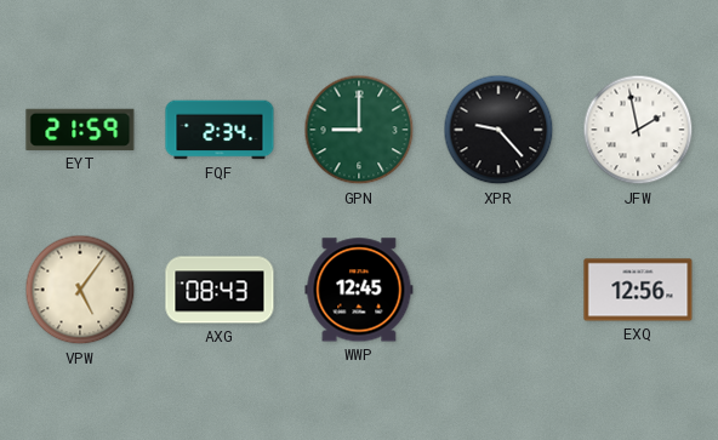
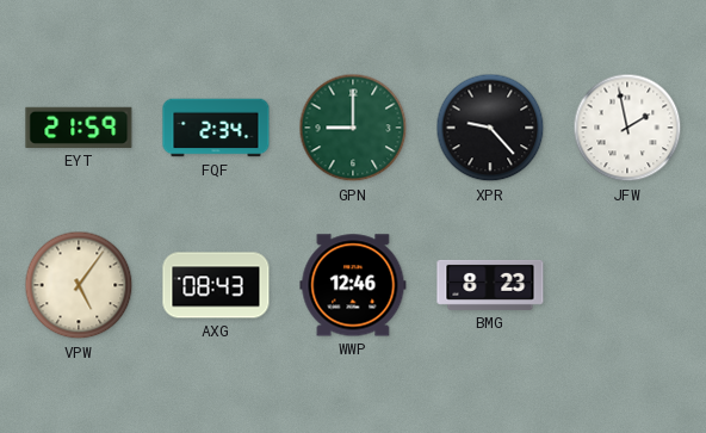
WWP: 12:45 -> 12:46 (353, 285)
BMG: none -> 8:23 (490, 285)
EXQ: 12:56 -> none (638, 290)
